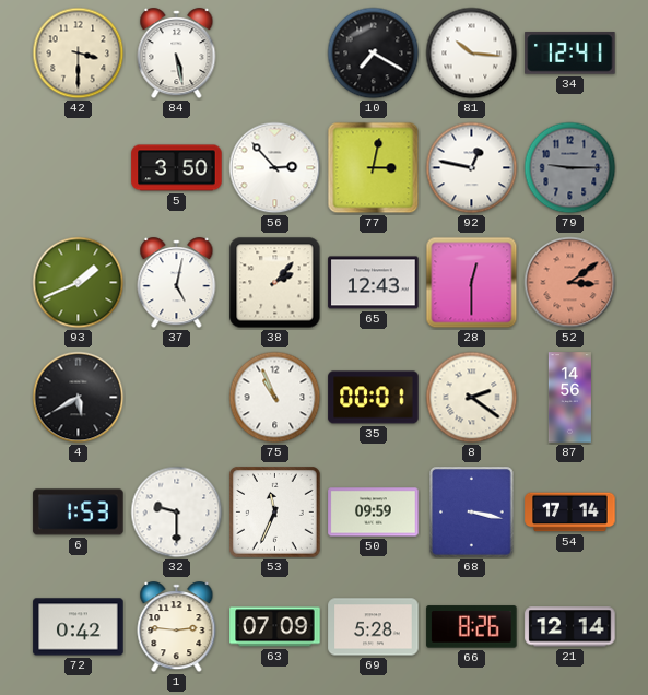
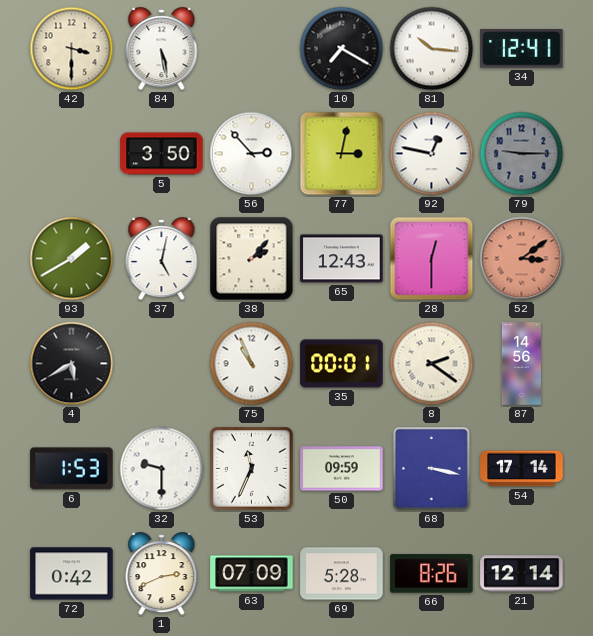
93: 1:41 -> 1:40 (72, 259)
1: 2:46 -> 2:41 (162, 574)
